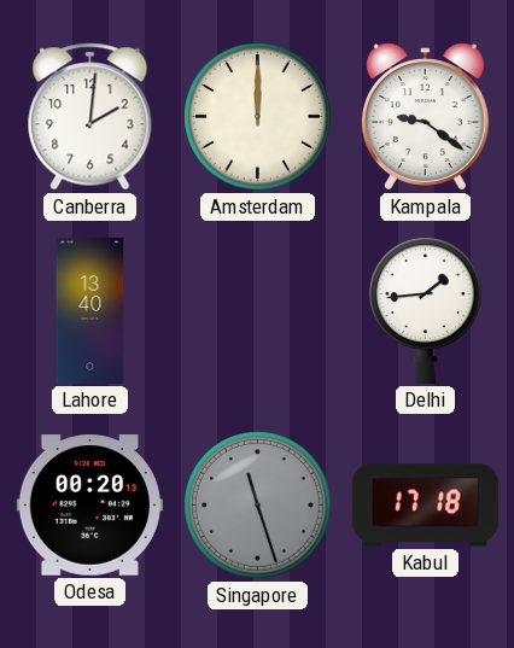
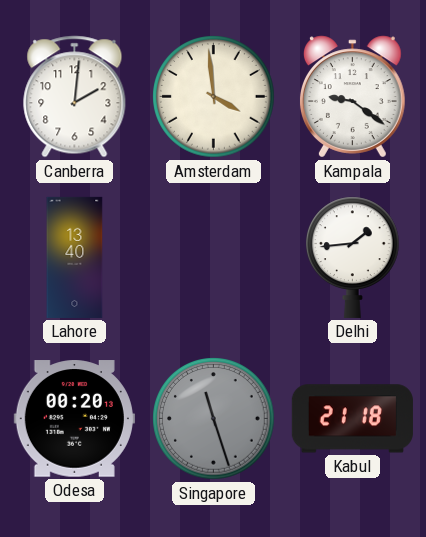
Amsterdam: 12:00 -> 3:59 (214, 97)
Kabul: 17:18 -> 21:18 (352, 419)
